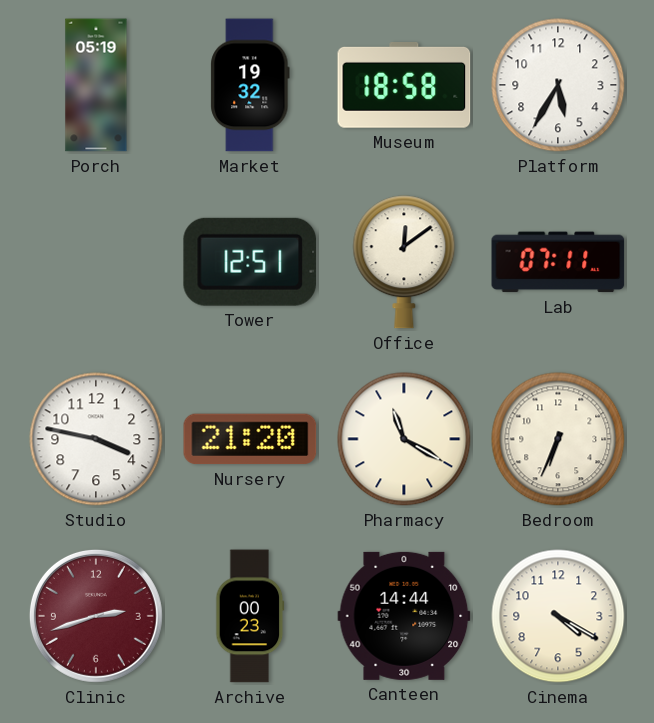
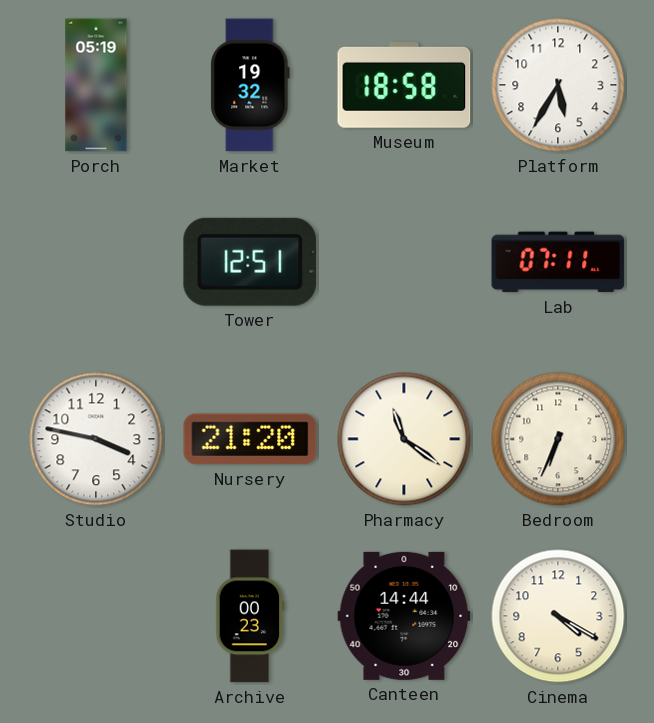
Office: 12:09 -> none (404, 262)
Pharmacy: 11:20 -> 11:21 (404, 439)
Clinic: 2:42 -> none (96, 616)
